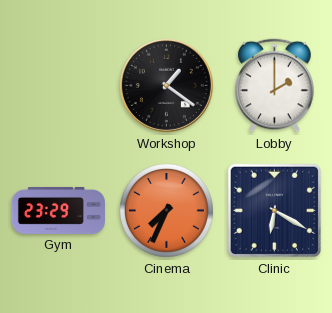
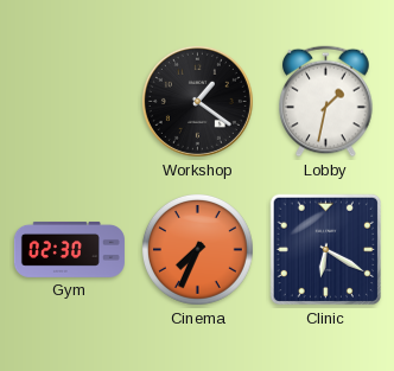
Lobby: 2:00 -> 1:32 (326, 102)
Gym: 23:29 -> 02:30 (69, 249)
